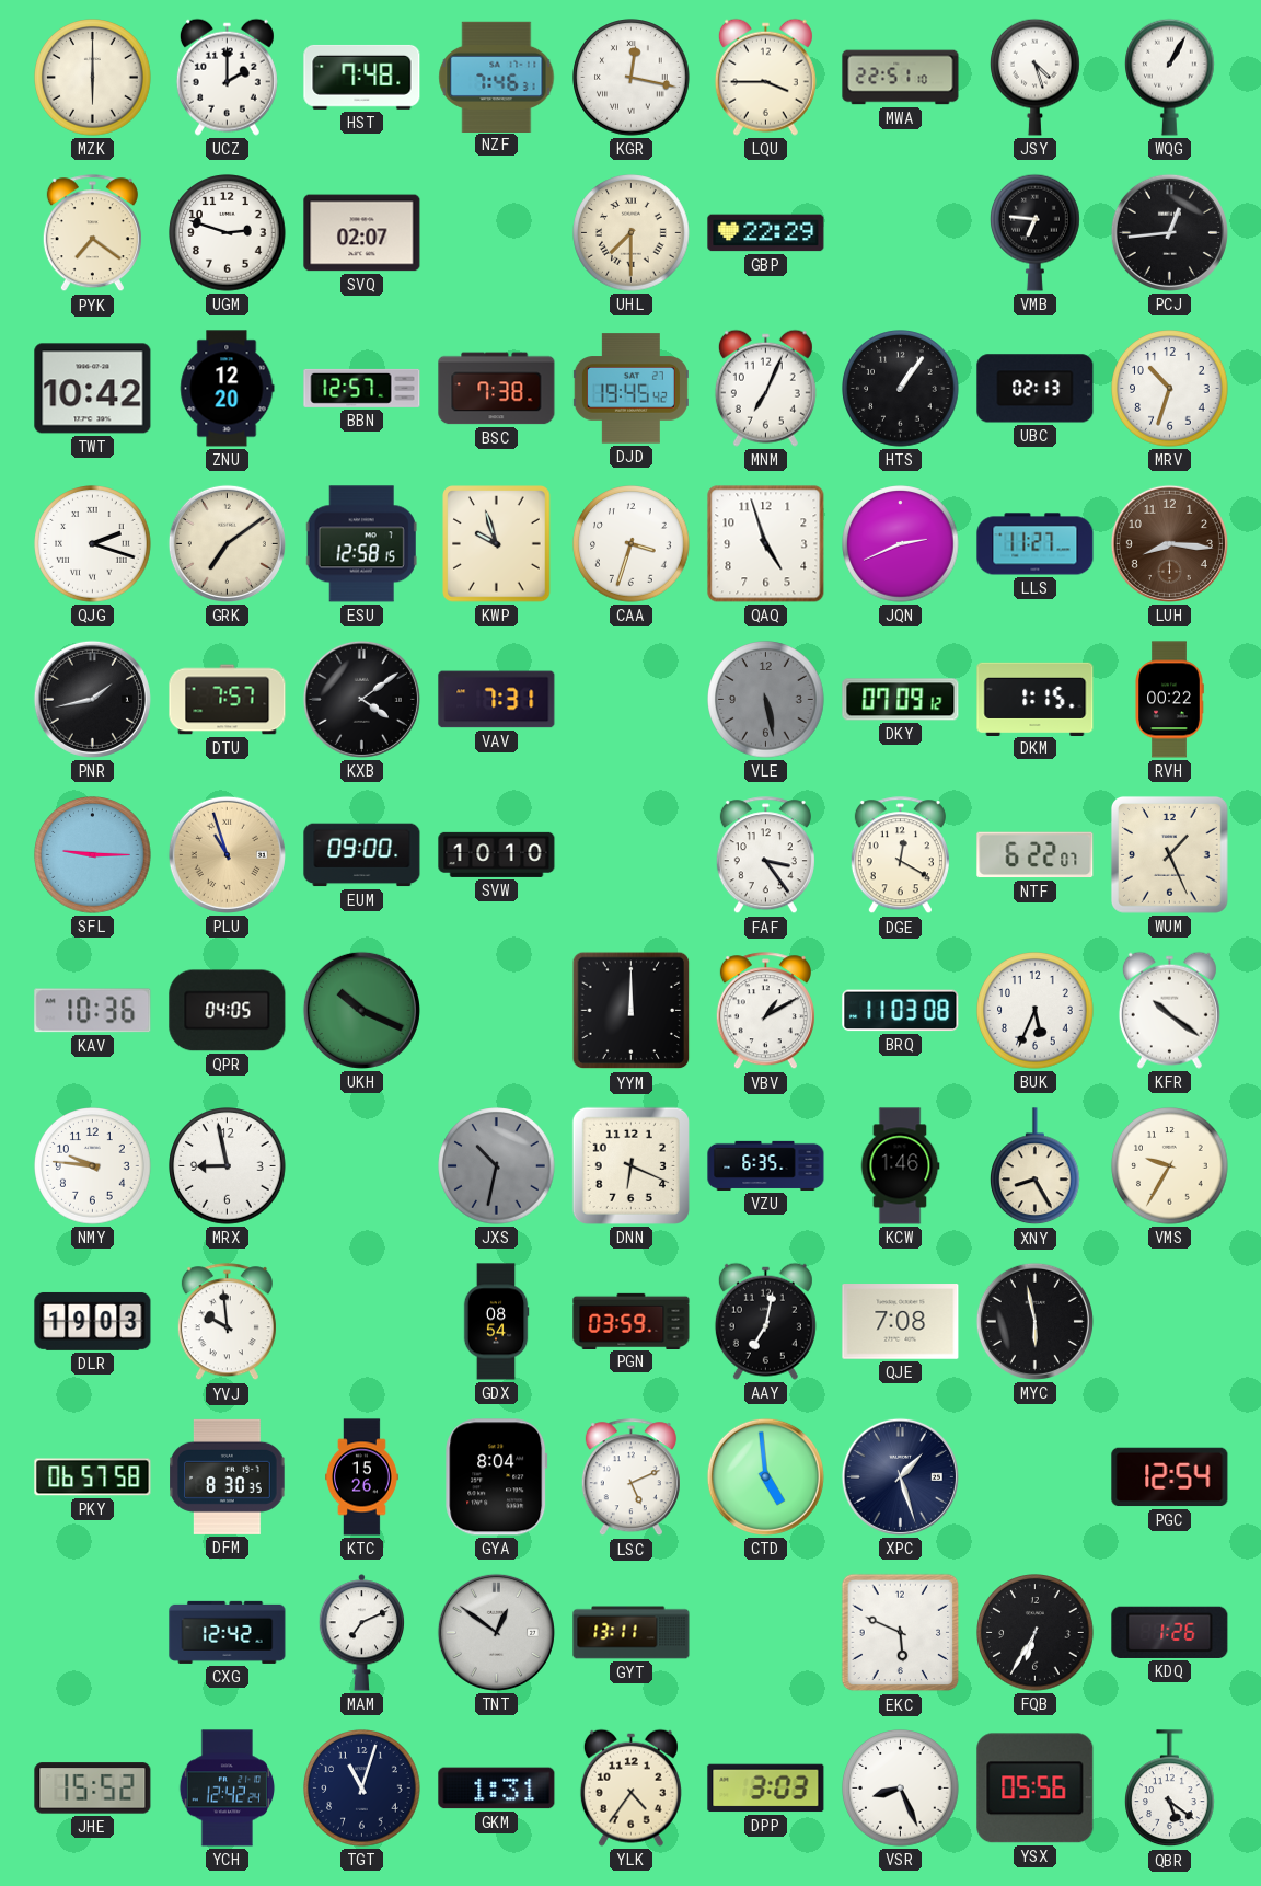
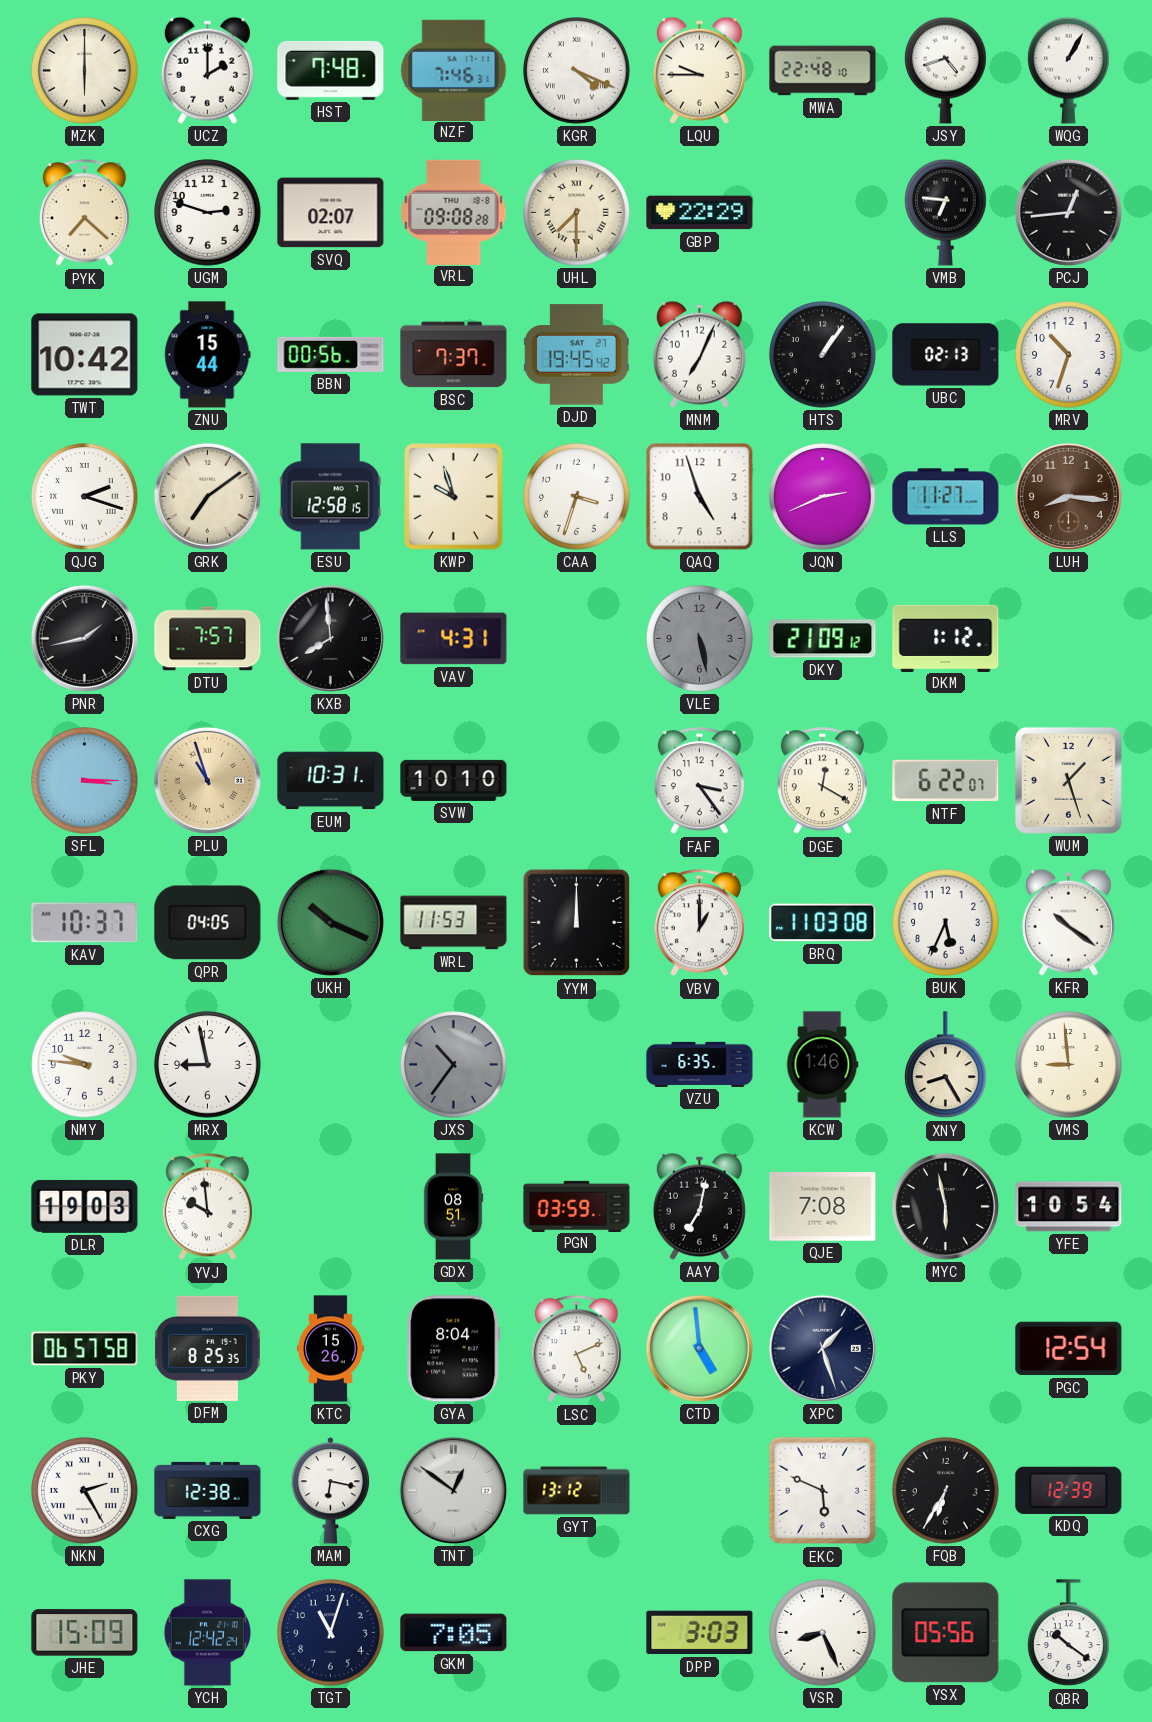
KGR: 12:17 -> 4:19 (577, 71)
LQU: 3:45 -> 9:45 (699, 70)
MWA: 22:51 -> 22:48 (823, 71)
JSY: 4:27 -> 4:42 (946, 70)
PYK: 7:21 -> 7:22 (84, 213)
VRL: none -> 09:08 (454, 212)
ZNU: 12:20 -> 15:44 (208, 355)
BBN: 12:57 -> 00:56 (331, 354)
BSC: 7:38 -> 7:37 (454, 355)
KXB: 4:09 -> 7:59 (330, 638)
VAV: 7:31 -> 4:31 (454, 639)
DKY: 07:09 -> 21:09 (823, 639)
DKM: 1:15 -> 1:12 (946, 638)
RVH: 00:22 -> none (1169, 700)
SFL: 9:15 -> 3:15 (85, 781)
EUM: 09:00 -> 10:31 (331, 781)
WUM: 1:26 -> 1:27 (1068, 780)
KAV: 10:36 -> 10:37 (85, 923)
WRL: none -> 11:53 (454, 923)
VBV: 1:10 -> 1:00 (699, 923)
JXS: 10:32 -> 10:36 (454, 1065)
DNN: 6:19 -> none (630, 1165)
VMS: 9:35 -> 8:59 (1069, 1065)
GDX: 08:54 -> 08:51 (453, 1207)
YFE: none -> 10:54 (1069, 1207)
DFM: 8:30 -> 8:25 (208, 1348)
NKN: none -> 2:25 (85, 1491)
CXG: 12:42 -> 12:38 (208, 1490)
MAM: 7:11 -> 6:17 (331, 1491)
GYT: 13:11 -> 13:12 (577, 1491)
KDQ: 1:26 -> 12:39 (1069, 1490)
JHE: 15:52 -> 15:09 (85, 1633)
GKM: 1:31 -> 7:05 (454, 1633)
YLK: 4:36 -> none (630, 1787)
QBR: 5:21 -> 10:21 (1069, 1633)
